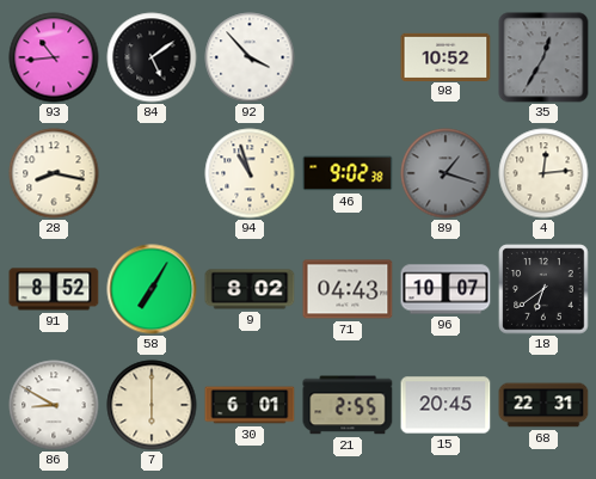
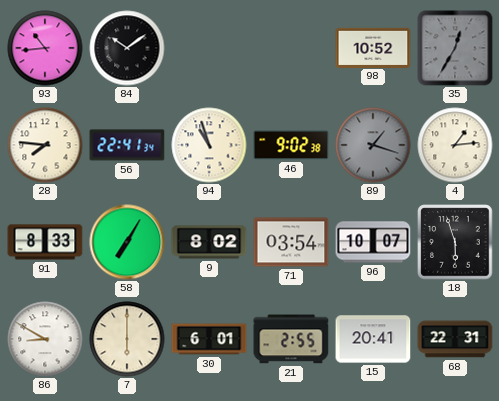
84: 5:09 -> 10:09 (127, 48)
92: 3:53 -> none (250, 57)
28: 8:17 -> 7:46 (45, 145)
56: none -> 22:41 (127, 145)
4: 12:14 -> 1:14 (455, 145)
91: 8:52 -> 8:33 (45, 242)
71: 04:43 -> 03:54 (291, 242)
18: 6:39 -> 5:57 (455, 242)
15: 20:45 -> 20:41 (373, 339)
